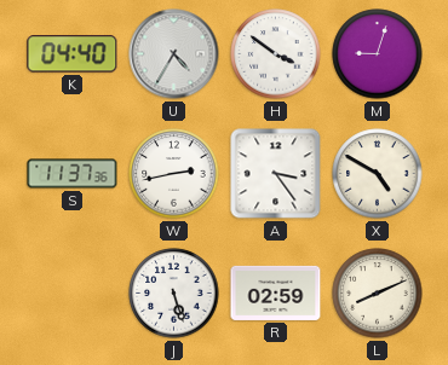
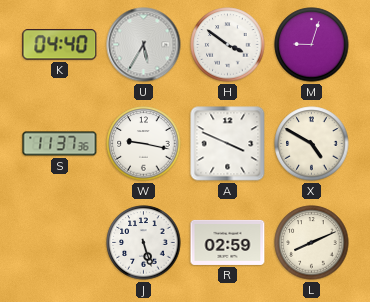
U: 4:35 -> 5:35 (144, 45)
W: 2:43 -> 9:17 (144, 144)
A: 3:24 -> 3:49 (228, 144)
